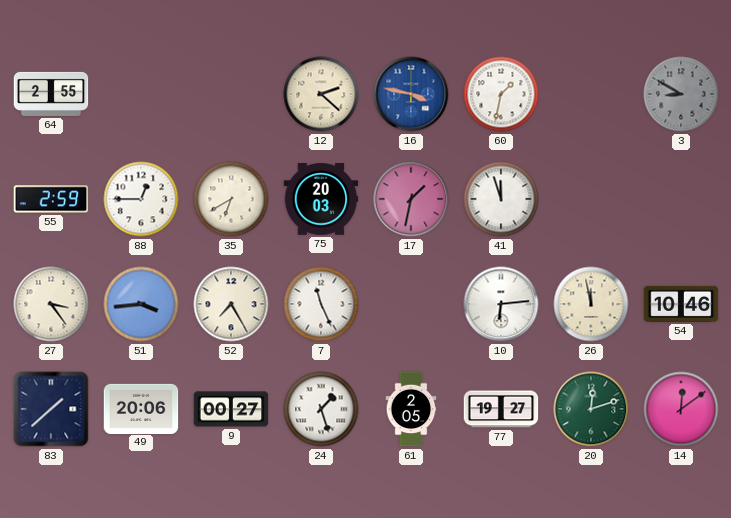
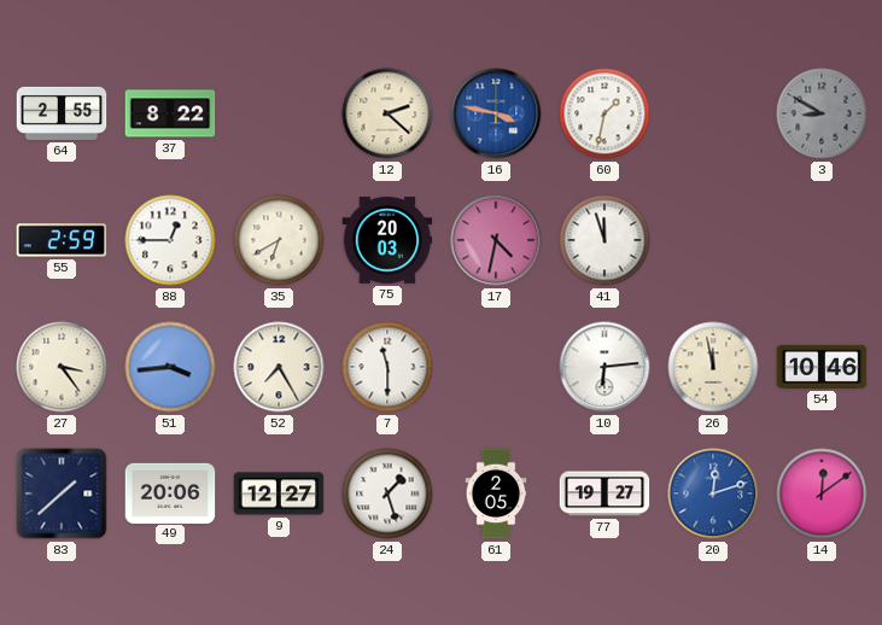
37: none -> 8:22 (170, 113)
17: 1:32 -> 4:32 (496, 240)
7: 11:26 -> 11:30 (387, 367)
9: 00:27 -> 12:27 (279, 493)
20 dial: green -> blue (713, 493)
